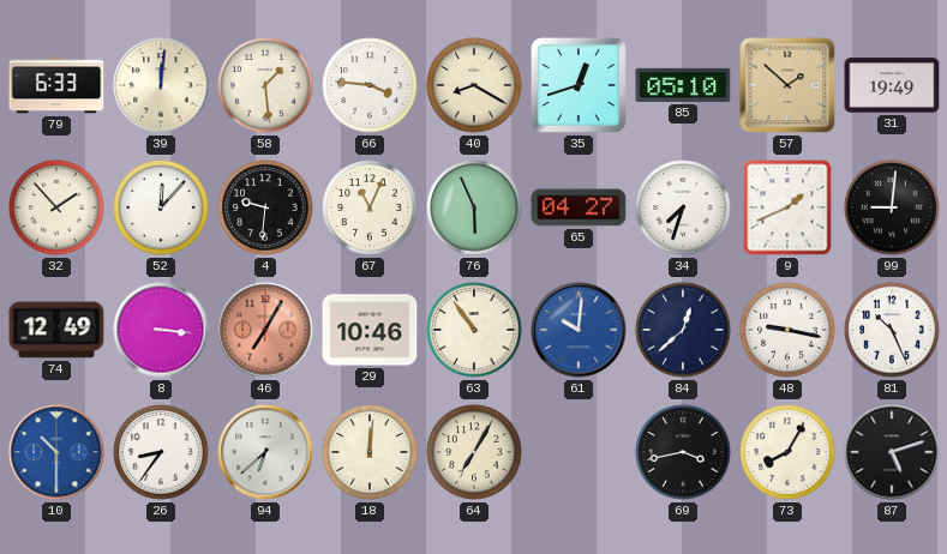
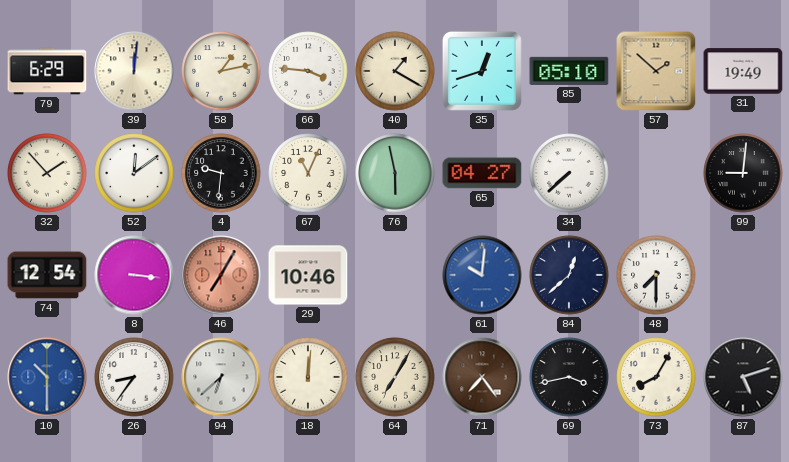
79: 6:33 -> 6:29 (47, 71)
58: 1:29 -> 1:13 (221, 71)
40: 8:20 -> 1:20 (395, 71)
52: 12:07 -> 12:09 (134, 173)
76: 5:56 -> 5:58 (395, 173)
34: 7:33 -> 7:38 (569, 173)
9: 1:41 -> none (787, 207)
74: 12:49 -> 12:54 (47, 275)
63: 10:54 -> none (474, 330)
48: 9:17 -> 7:30 (656, 275)
81: 10:26 -> none (892, 330)
71: none -> 7:24 (482, 377)
